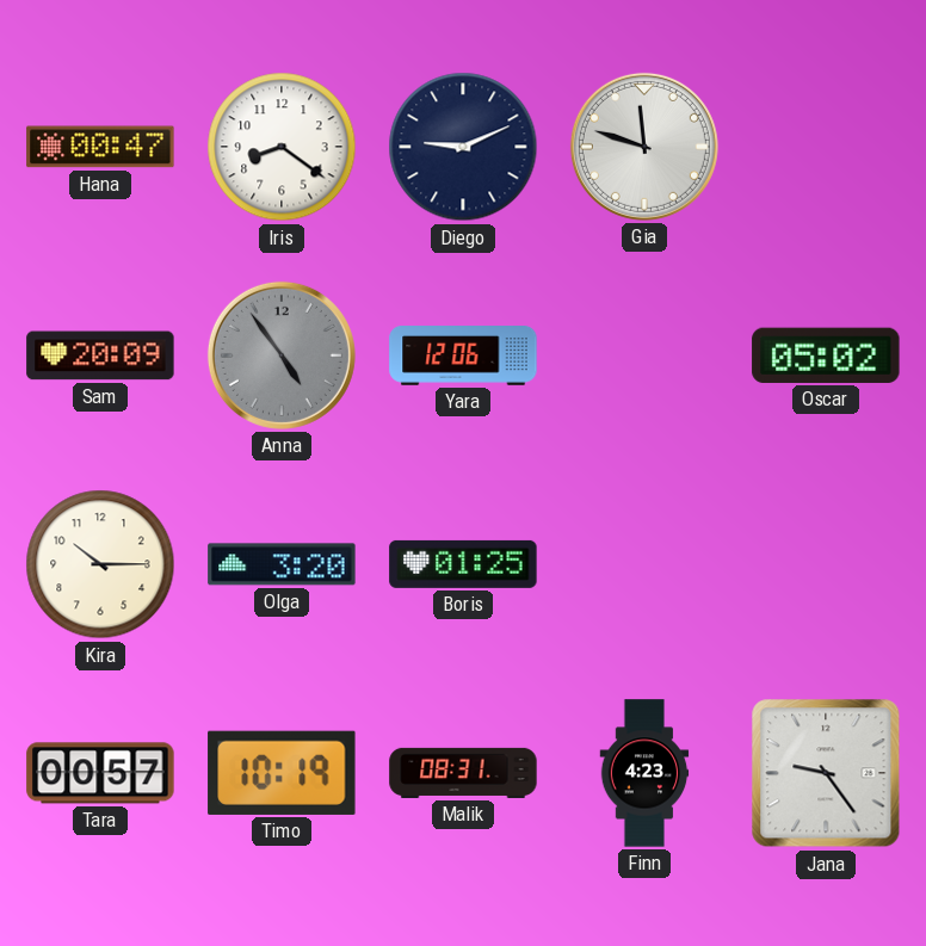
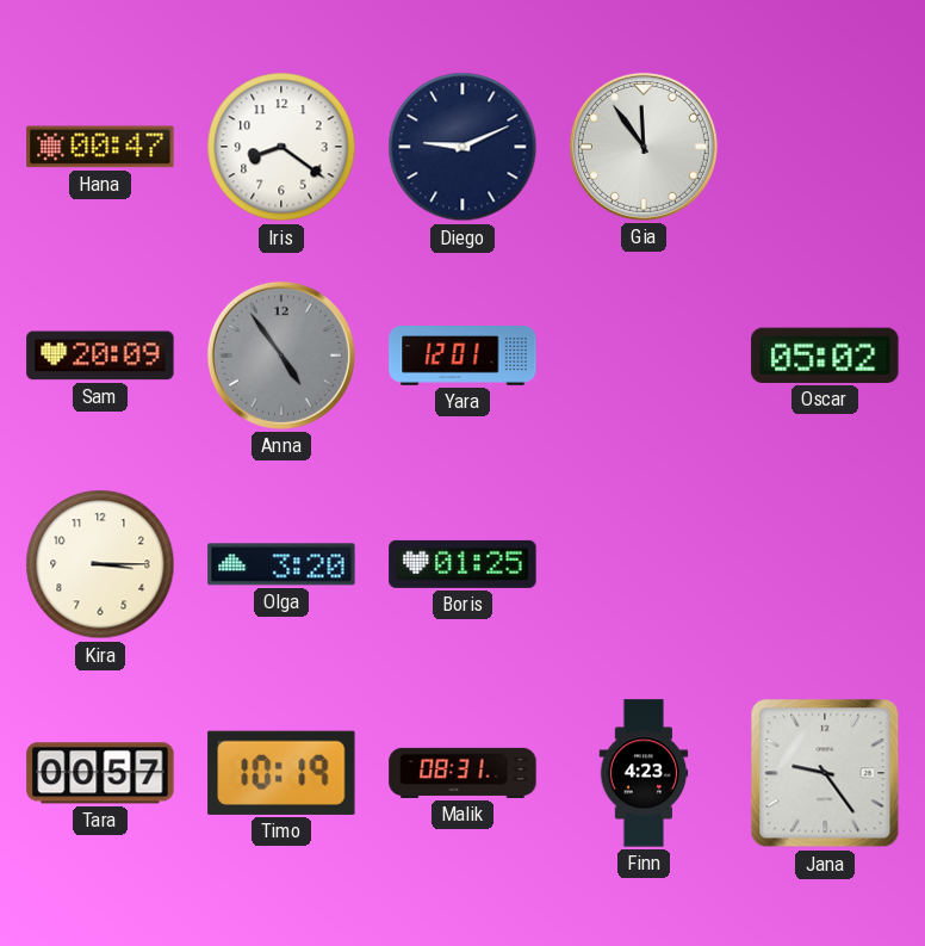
Gia: 11:48 -> 11:54 (644, 147)
Yara: 12:06 -> 12:01 (462, 357)
Kira: 10:15 -> 3:15 (100, 564)
